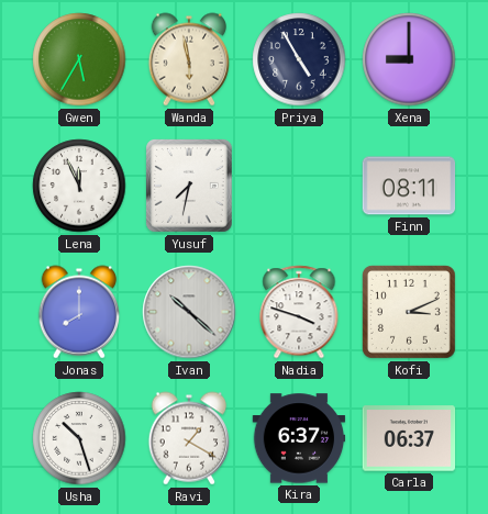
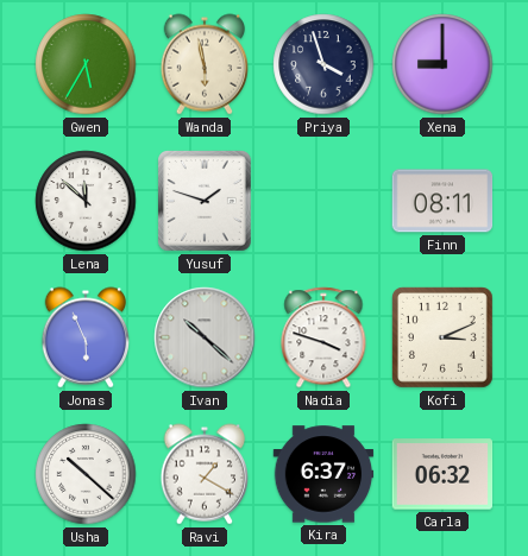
Priya: 4:55 -> 3:57 (323, 64)
Lena: 11:56 -> 11:52 (86, 201)
Yusuf: 7:32 -> 1:48 (206, 202)
Jonas: 8:00 -> 5:56 (84, 337)
Usha: 10:27 -> 10:22 (86, 474)
Carla: 06:37 -> 06:32 (442, 474)
